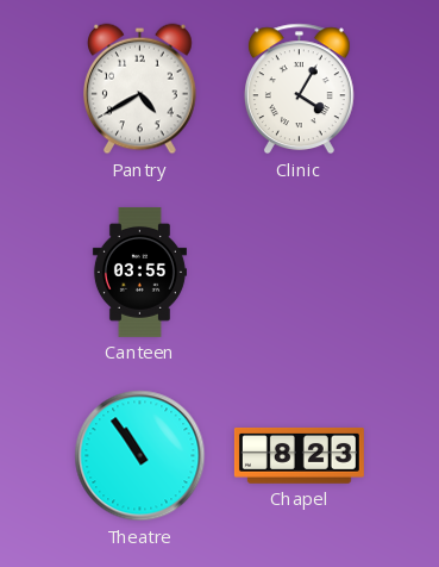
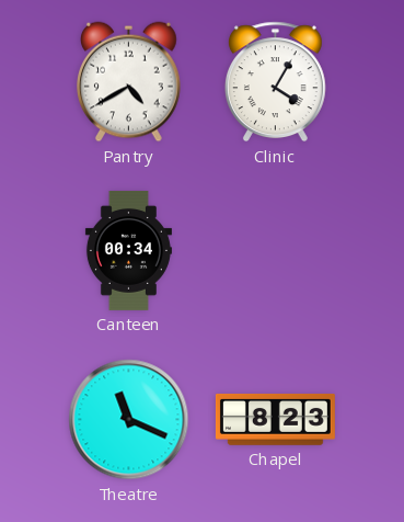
Canteen: 03:55 -> 00:34 (128, 250)
Theatre: 10:54 -> 11:19 (129, 420)
